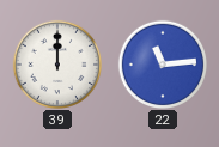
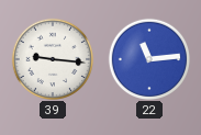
39: 12:00 -> 9:16 (52, 58)
